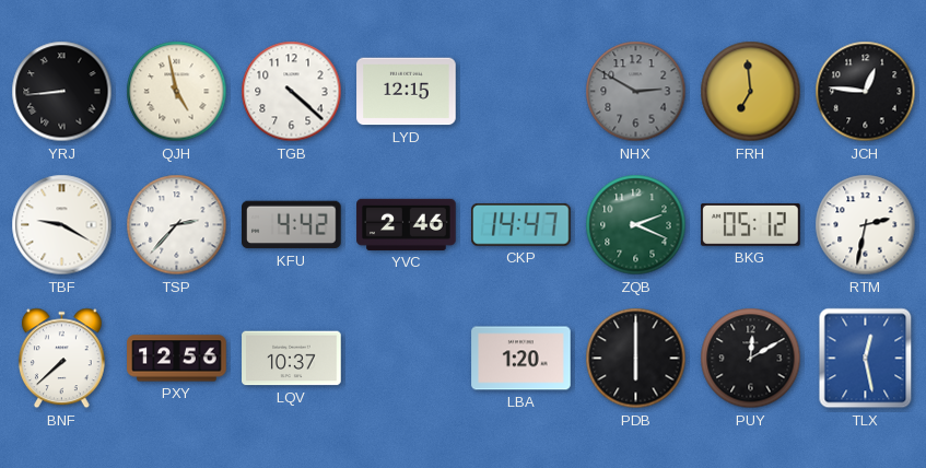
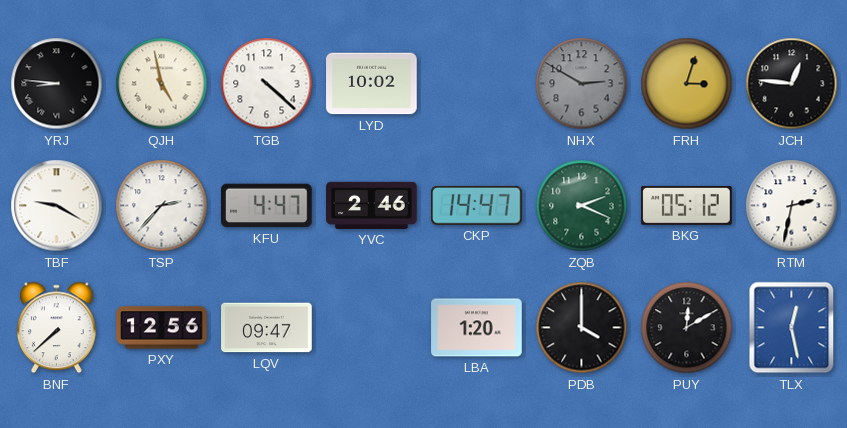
YRJ: 8:44 -> 8:46 (57, 84)
LYD: 12:15 -> 10:02 (372, 84)
FRH: 6:59 -> 3:03 (687, 84)
KFU: 4:42 -> 4:47 (267, 206)
LQV: 10:37 -> 09:47 (267, 328)
PDB: 6:00 -> 4:00 (582, 328)
